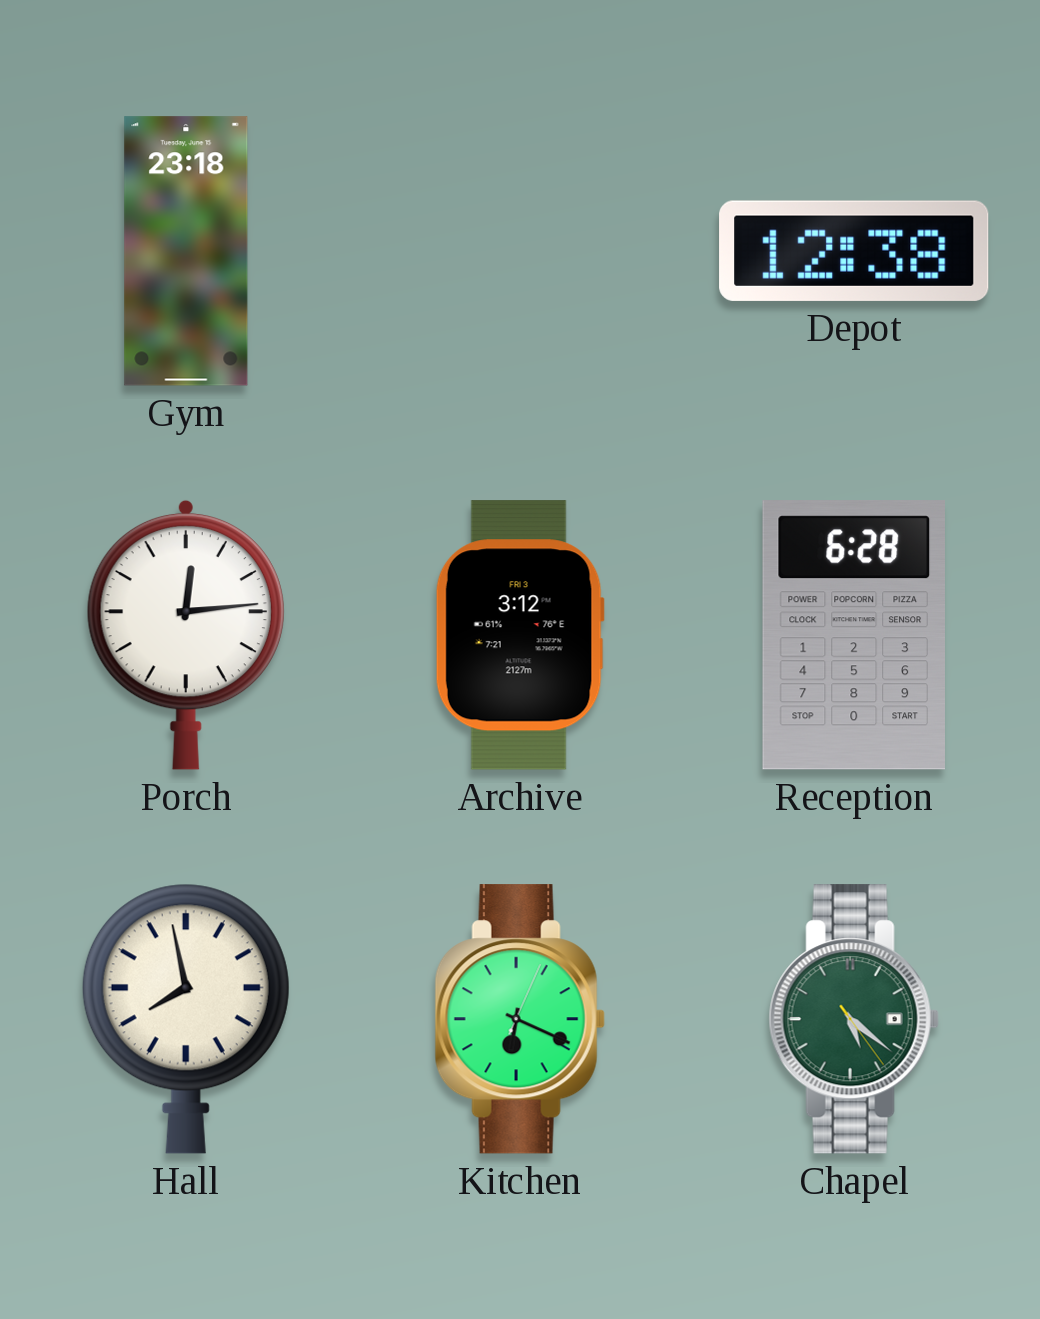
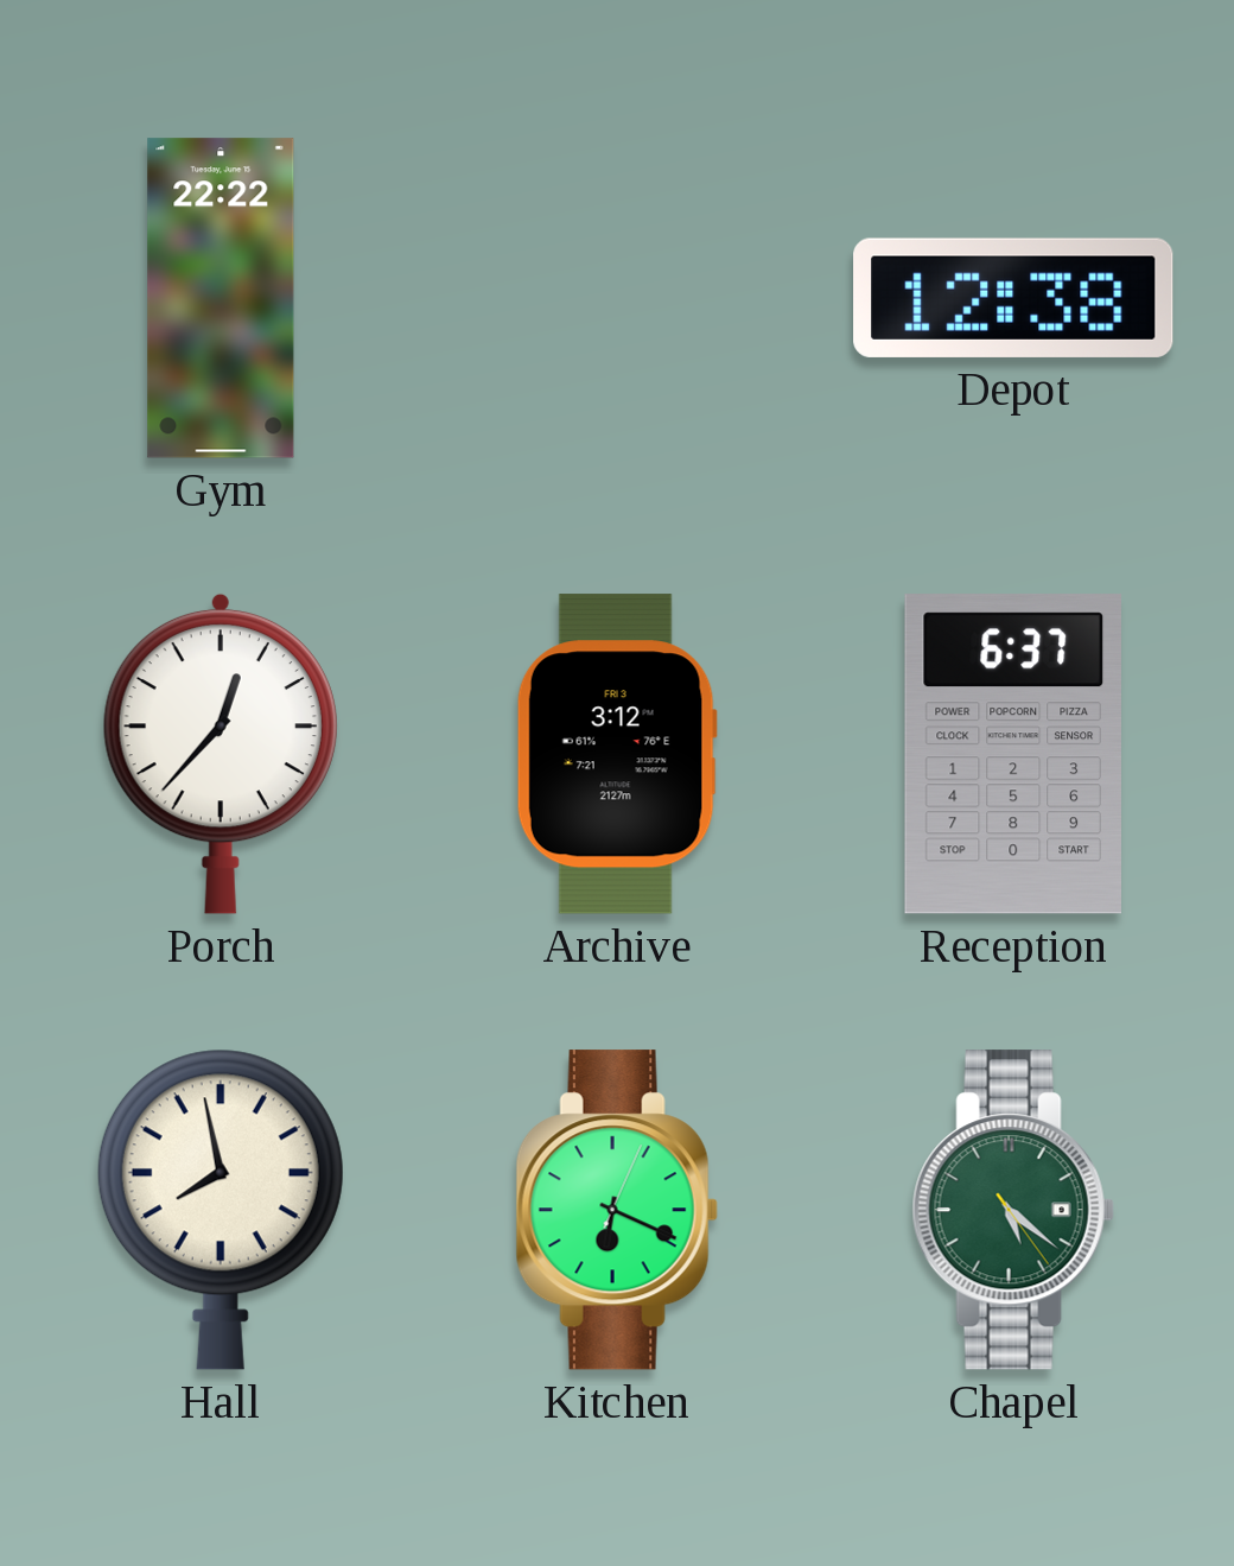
Gym: 23:18 -> 22:22 (221, 298)
Porch: 12:14 -> 12:37 (221, 754)
Reception: 6:28 -> 6:37 (1012, 754)
